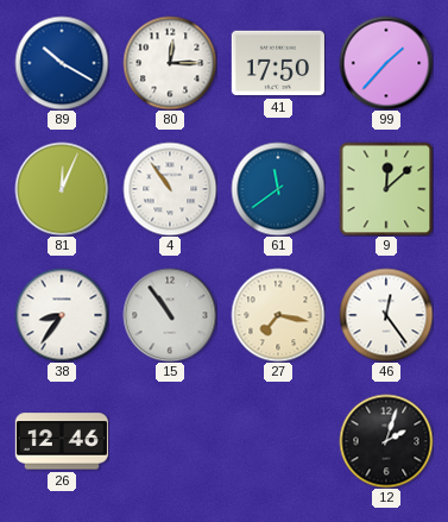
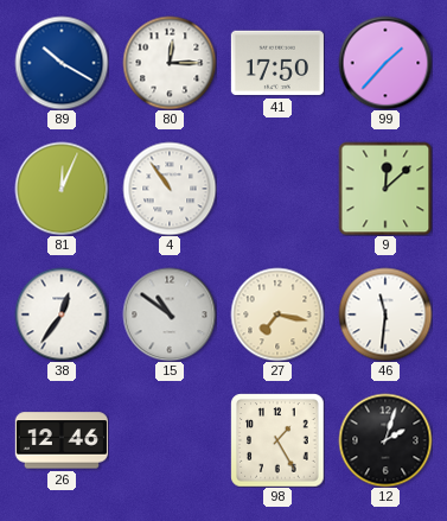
61: 11:39 -> none (278, 189)
38: 8:36 -> 12:36 (62, 314)
15: 10:54 -> 10:51 (170, 314)
46: 12:24 -> 11:31 (385, 314)
98: none -> 1:25 (277, 440)
